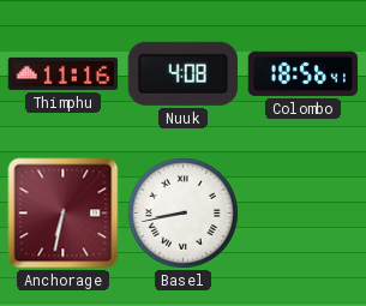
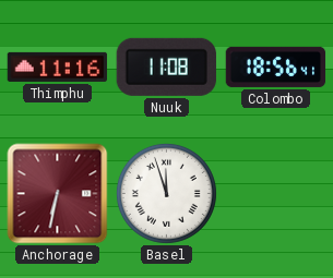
Nuuk: 4:08 -> 11:08 (166, 67)
Basel: 8:43 -> 11:57 (166, 193)
